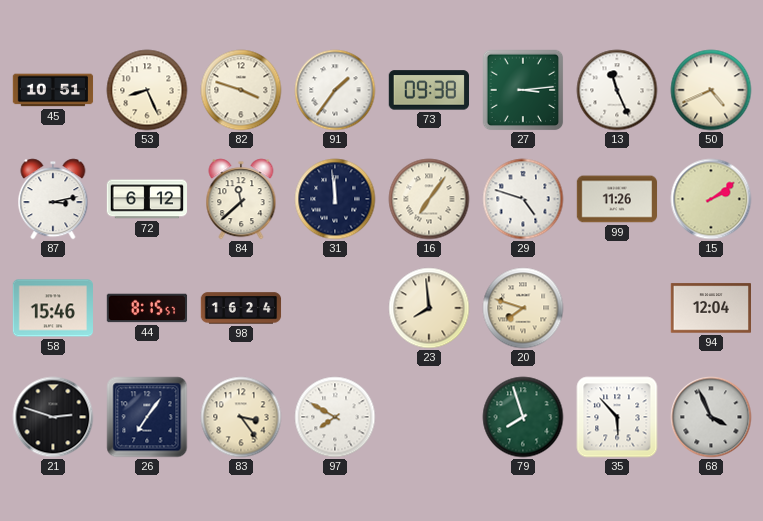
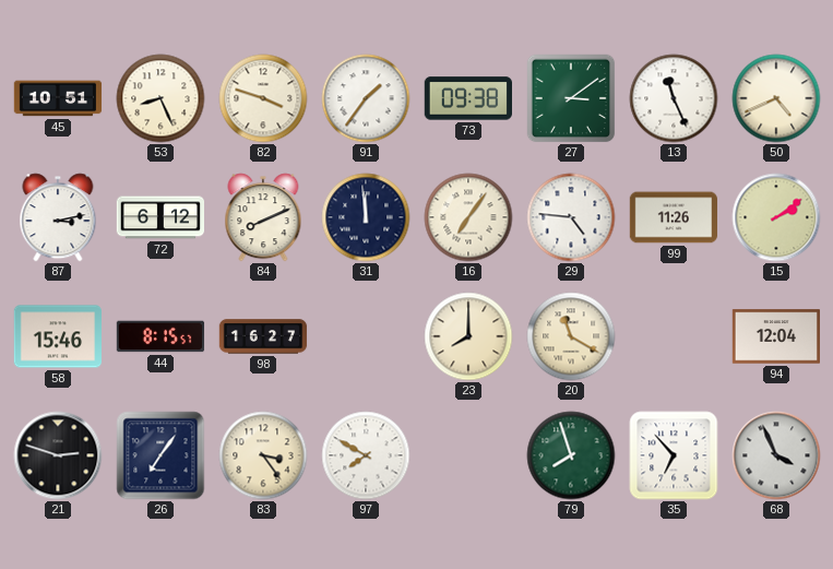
27: 3:14 -> 3:09 (571, 98)
84: 11:38 -> 8:11 (263, 217)
29: 4:48 -> 4:46 (571, 217)
98: 16:24 -> 16:27 (263, 336)
23: 7:59 -> 8:00 (468, 336)
20: 7:48 -> 11:20 (571, 336)
35: 5:53 -> 6:53 (674, 455)
